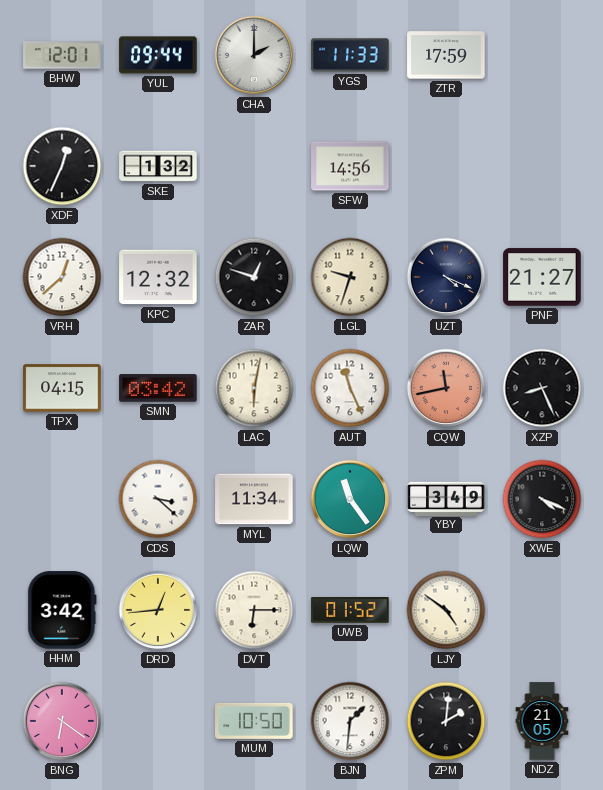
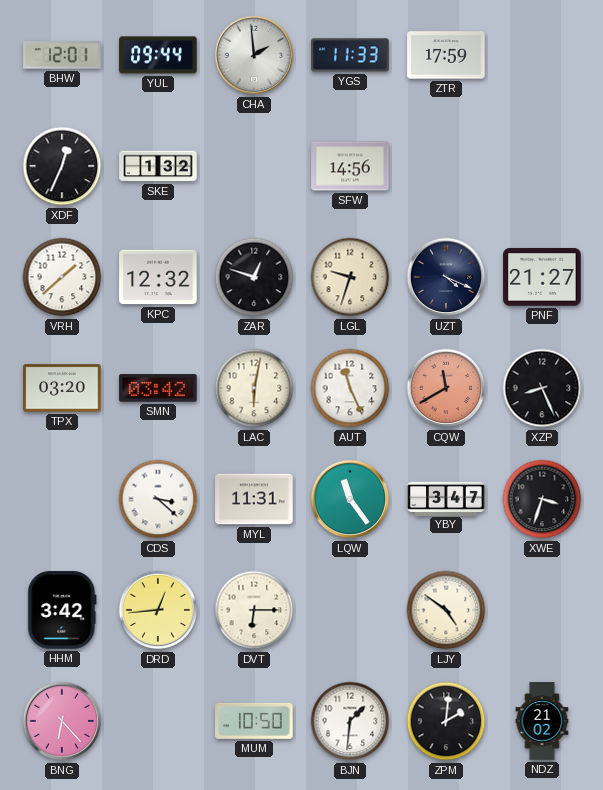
CHA: 2:00 -> 1:59 (254, 55)
VRH: 12:38 -> 1:38 (62, 277)
TPX: 04:15 -> 03:20 (62, 388)
CQW: 11:43 -> 11:40 (446, 388)
MYL: 11:34 -> 11:31 (254, 499)
YBY: 3:49 -> 3:47 (446, 498)
XWE: 4:19 -> 3:33 (542, 499)
UWB: 01:52 -> none (350, 610)
BNG: 6:21 -> 6:23 (62, 721)
NDZ: 21:05 -> 21:02 (542, 721)
